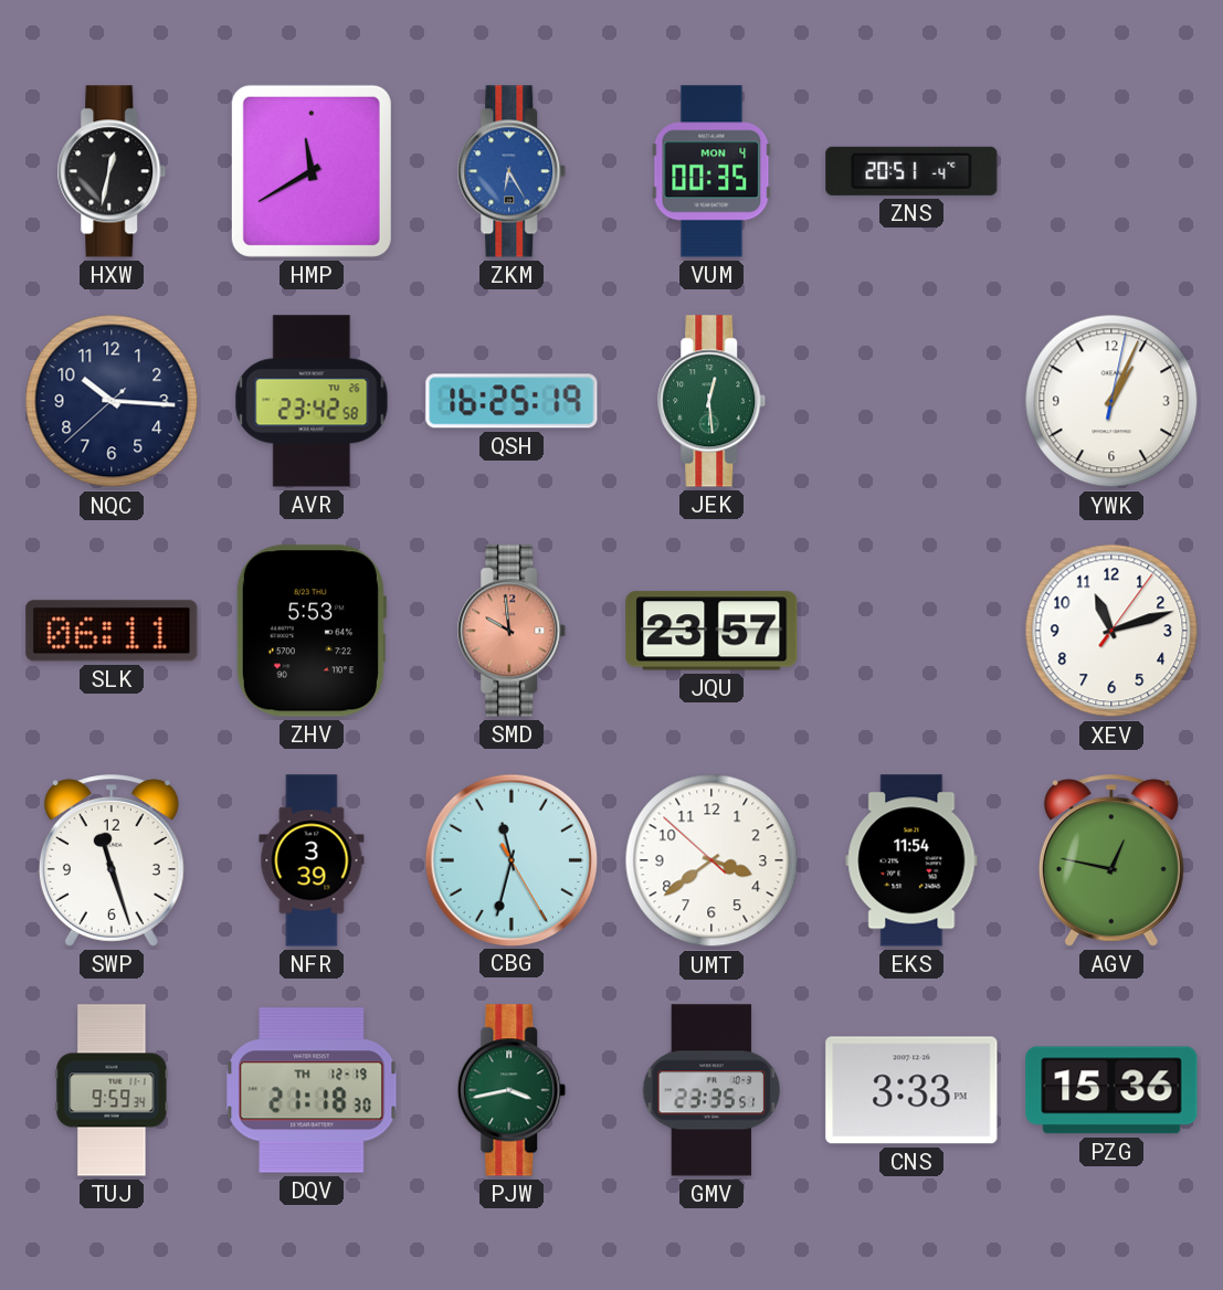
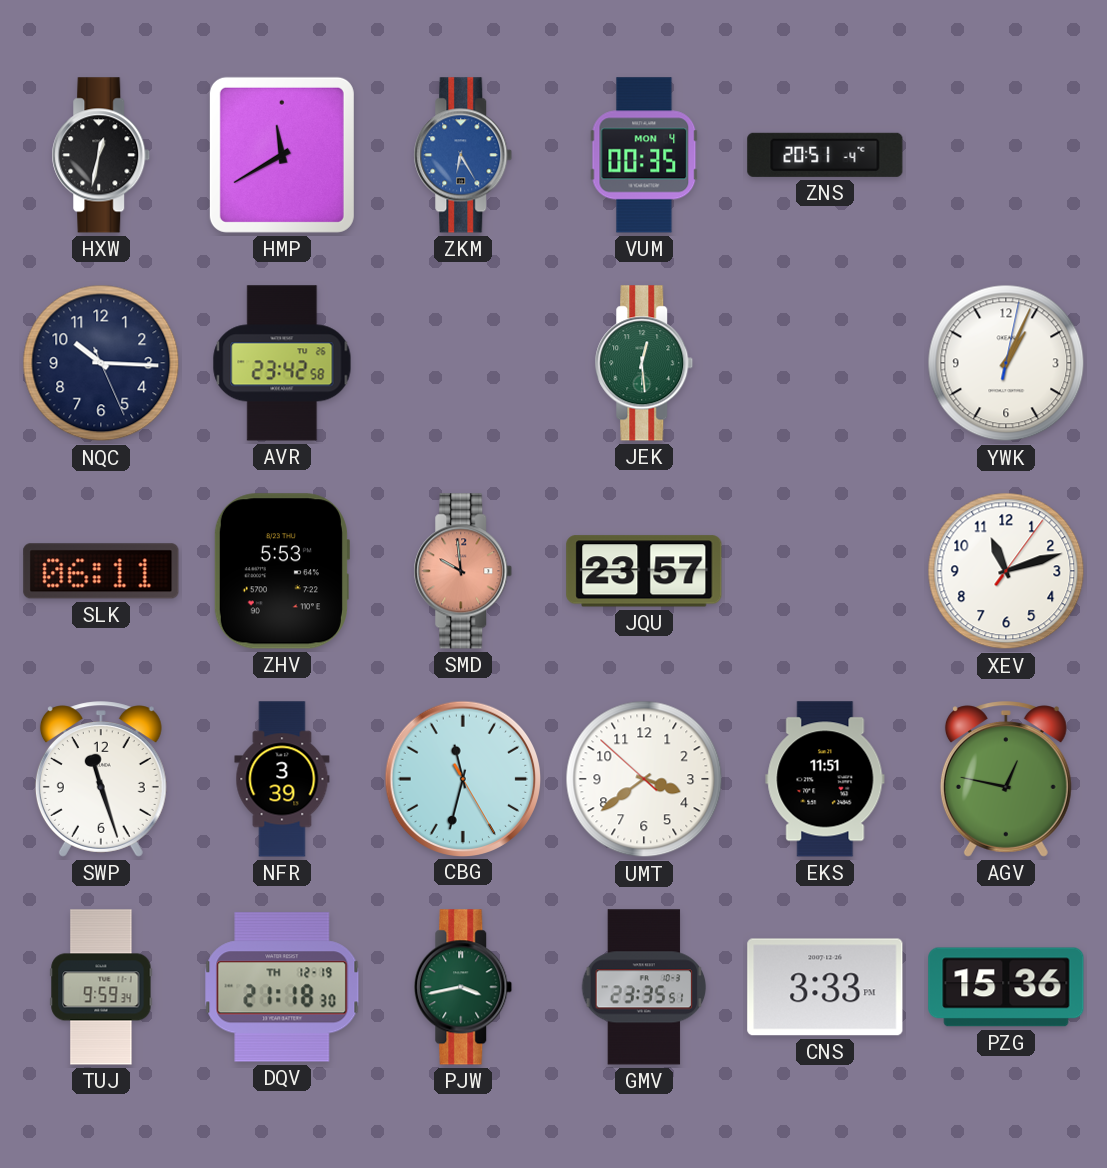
NQC: 10:15:38 -> 10:15:26 (101, 363)
QSH: 16:25 -> none (512, 401)
EKS: 11:54 -> 11:51 (825, 779)
